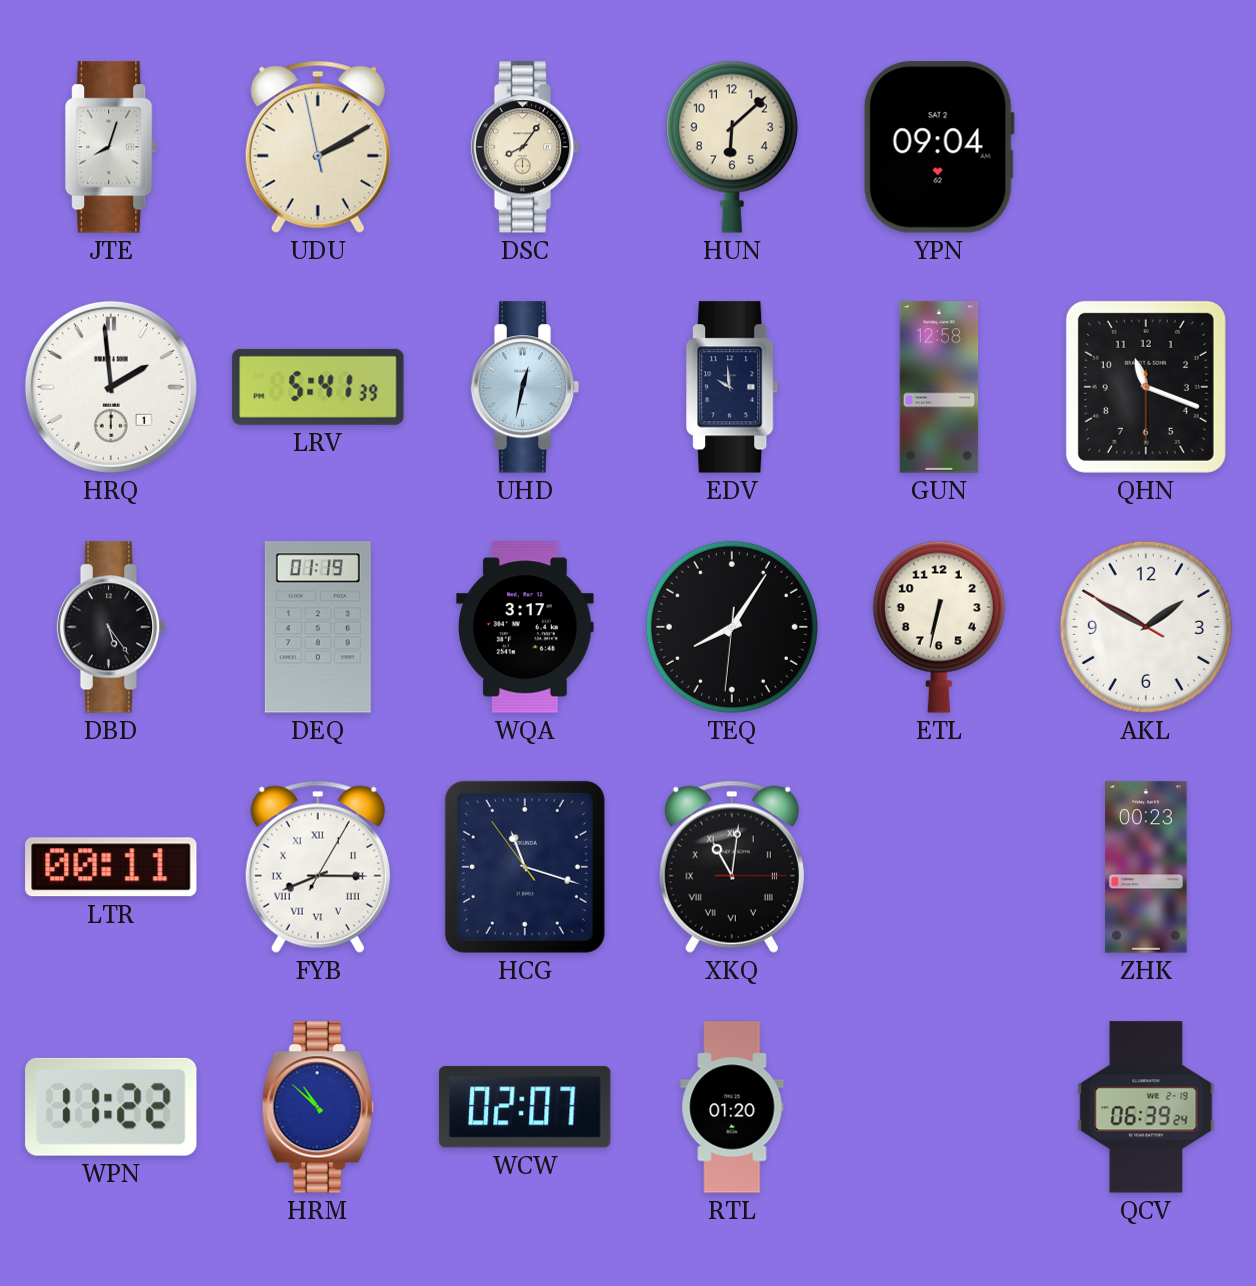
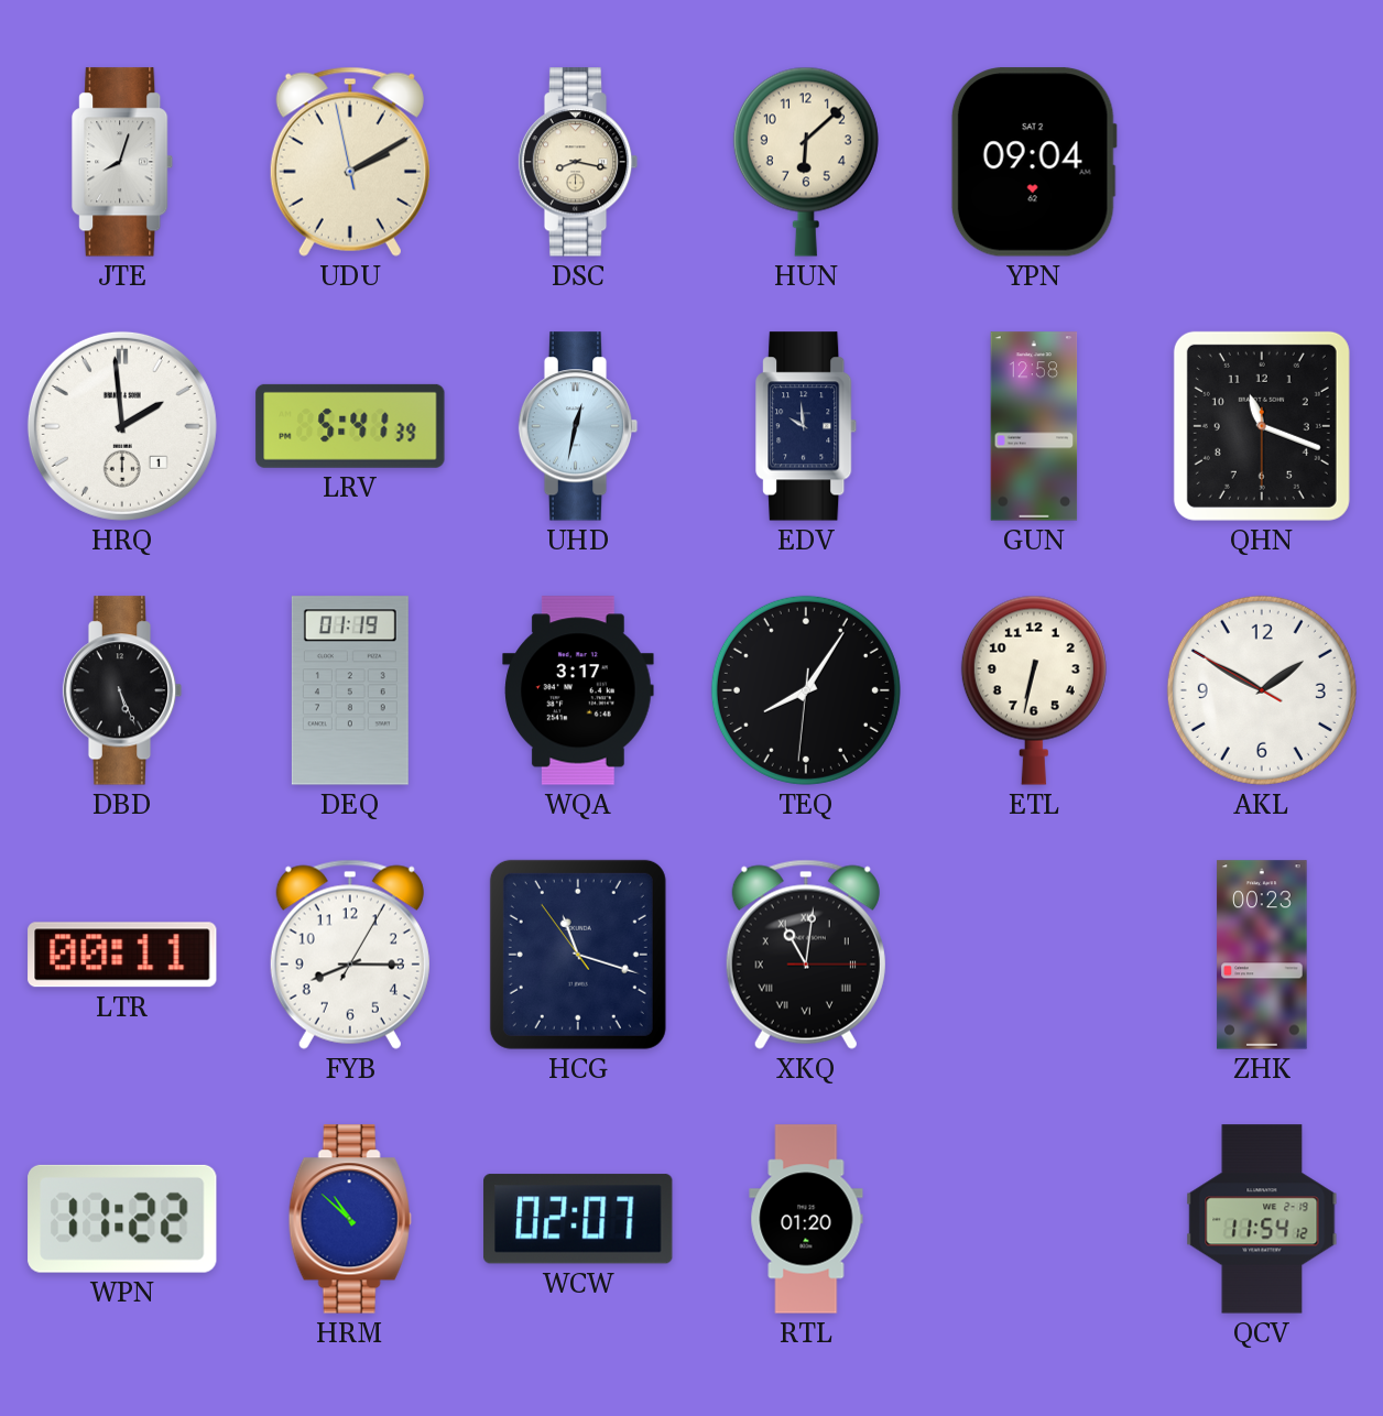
DSC: 8:06 -> 8:17 (578, 162)
DBD: 5:24 -> 5:26 (122, 690)
FYB numerals: Roman -> Arabic (350, 955)
QCV: 06:39 -> 11:54 (1262, 1219)
